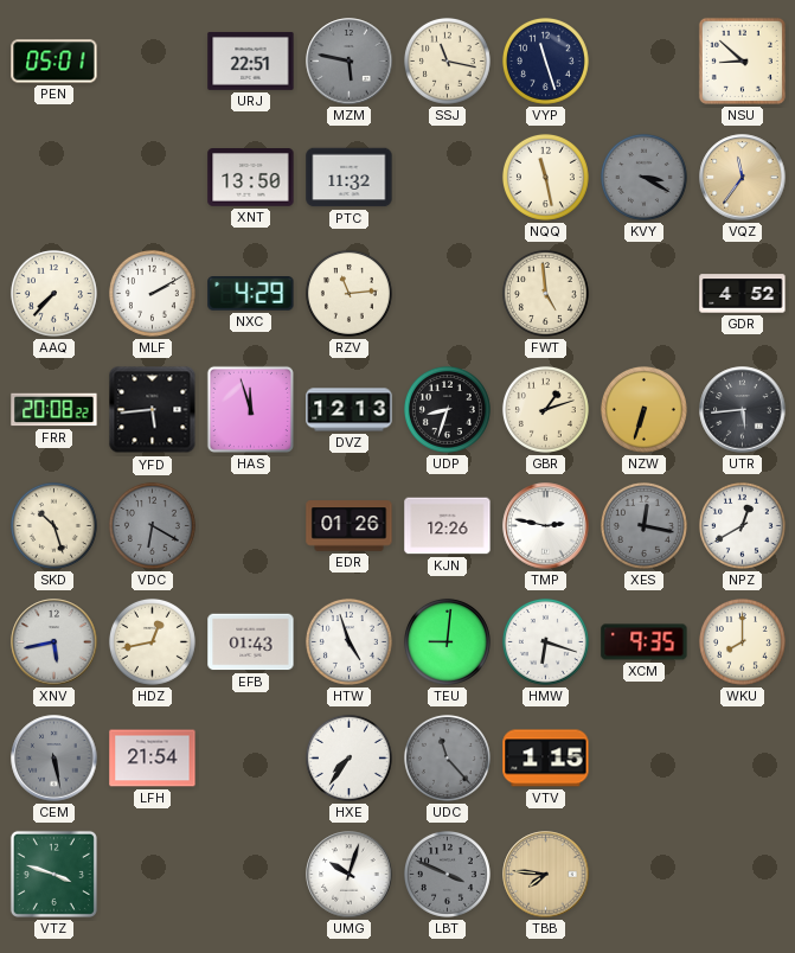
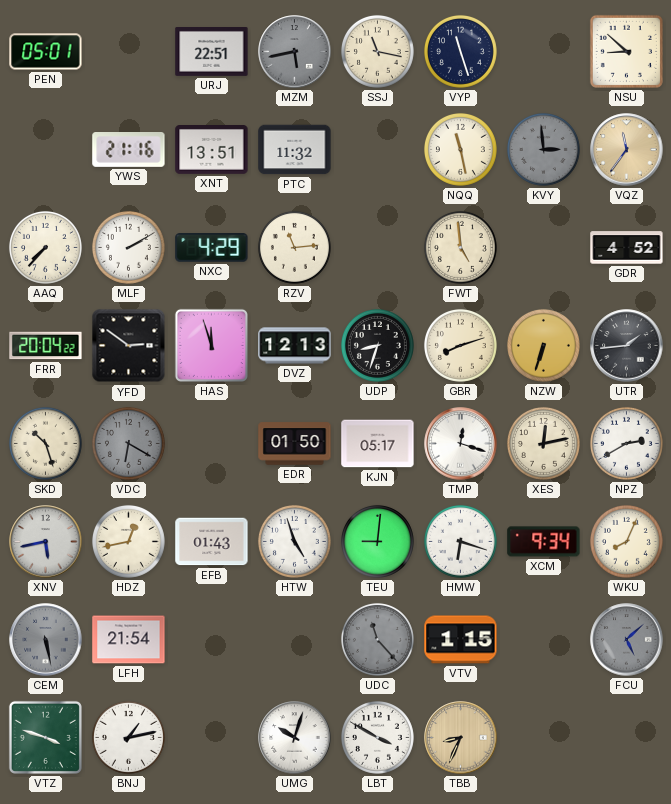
MZM: 5:47 -> 5:43 (295, 52)
YWS: none -> 21:16 (129, 150)
XNT: 13:50 -> 13:51 (212, 150)
KVY: 3:20 -> 2:59 (543, 149)
FRR: 20:08 -> 20:04 (46, 346)
YFD: 5:44 -> 2:51 (129, 346)
GBR: 1:12 -> 8:12 (460, 345)
UTR: 5:44 -> 1:44 (627, 346)
EDR: 01:26 -> 01:50 (295, 444)
KJN: 12:26 -> 05:17 (378, 444)
TMP: 2:47 -> 12:18 (461, 444)
XES: 12:17 -> 12:13 (543, 443)
XES dial: grey -> cream (543, 443)
NPZ: 12:40 -> 2:40 (626, 443)
XCM: 9:35 -> 9:34 (544, 542)
WKU: 8:00 -> 8:04 (626, 541)
HXE: 7:36 -> none (348, 757)
FCU: none -> 5:08 (627, 640)
BNJ: none -> 1:13 (128, 737)
LBT: 3:49 -> 3:50 (377, 737)
LBT dial: grey -> white (377, 737)
TBB: 7:46 -> 8:34 (461, 738)
